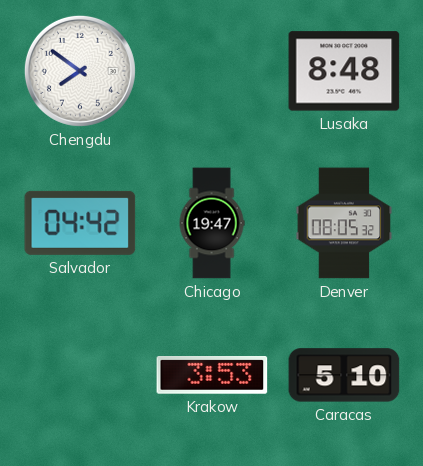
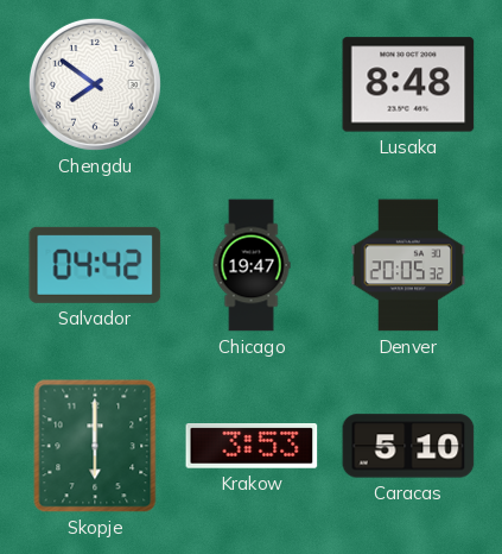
Denver: 08:05 -> 20:05 (408, 265)
Skopje: none -> 6:00 (95, 446)
